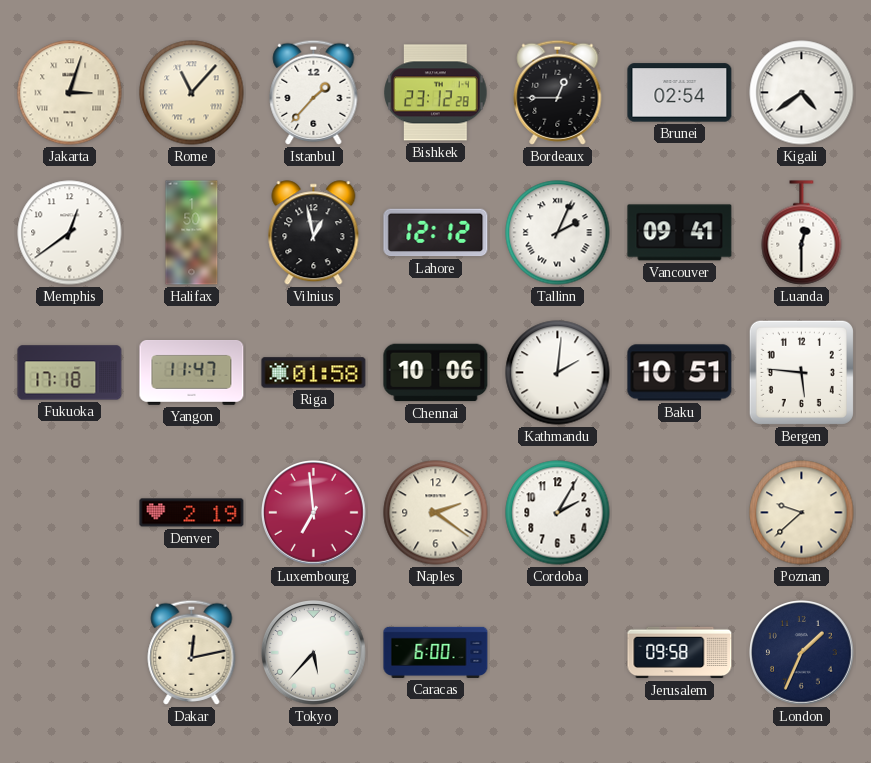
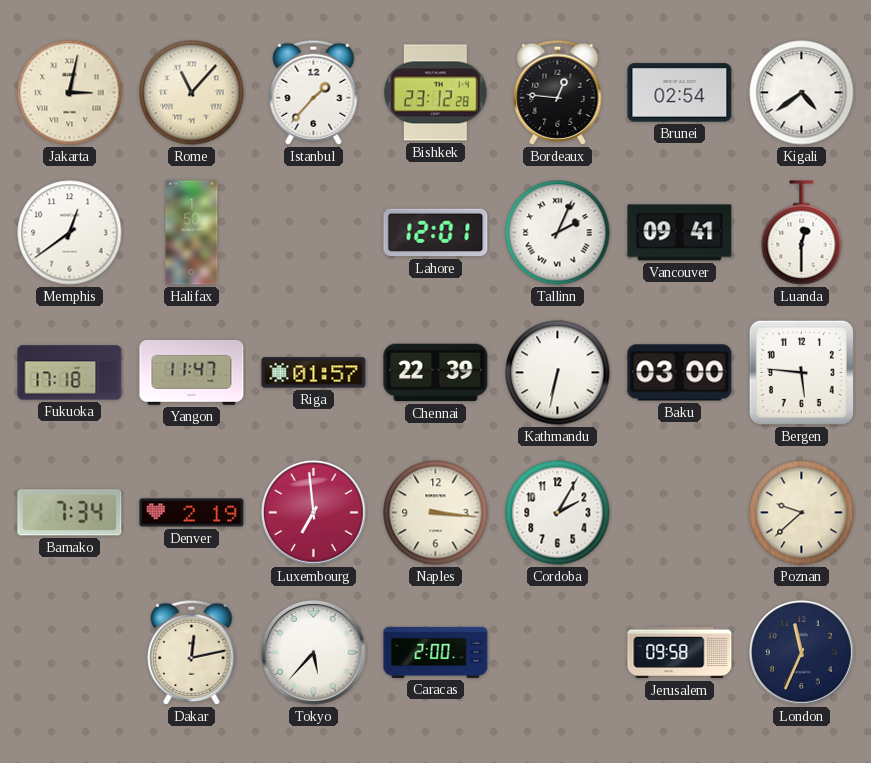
Jakarta: 3:03 -> 3:02 (70, 93)
Bordeaux: 12:45 -> 12:46 (558, 92)
Vilnius: 12:58 -> none (314, 233)
Lahore: 12:12 -> 12:01 (436, 233)
Riga: 01:58 -> 01:57 (314, 373)
Chennai: 10:06 -> 22:39 (436, 373)
Kathmandu: 2:01 -> 6:32 (558, 373)
Baku: 10:51 -> 03:00 (680, 373)
Bamako: none -> 7:34 (70, 513)
Naples: 2:21 -> 3:16 (436, 513)
Caracas: 6:00 -> 2:00 (436, 652)
London: 1:34 -> 11:34 (802, 653)
